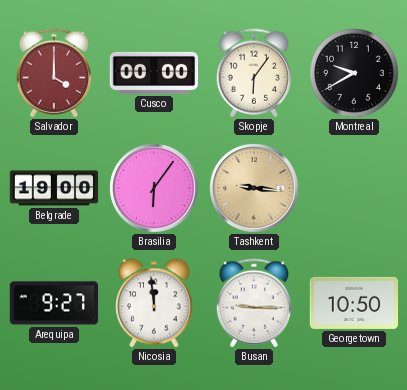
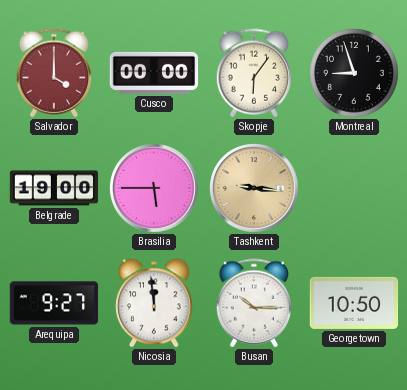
Montreal: 9:40 -> 8:57 (354, 73)
Brasilia: 6:06 -> 5:45 (154, 188)
Busan: 9:15 -> 10:15 (254, 303)
